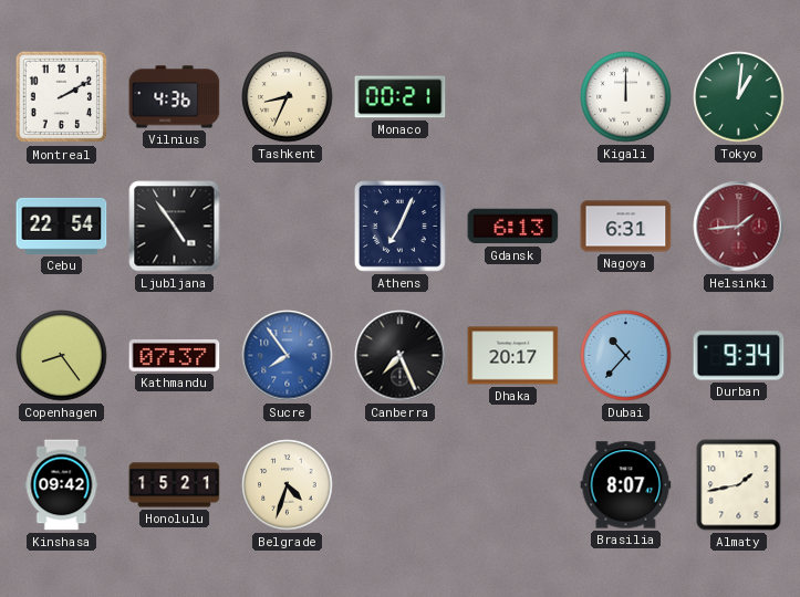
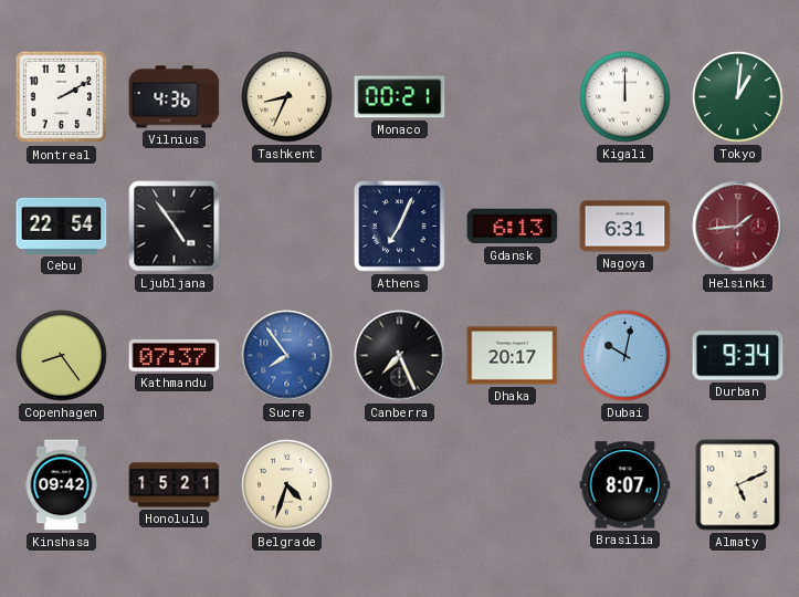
Dubai: 10:37 -> 10:02 (625, 356)
Almaty: 1:43 -> 5:11 (738, 485)
